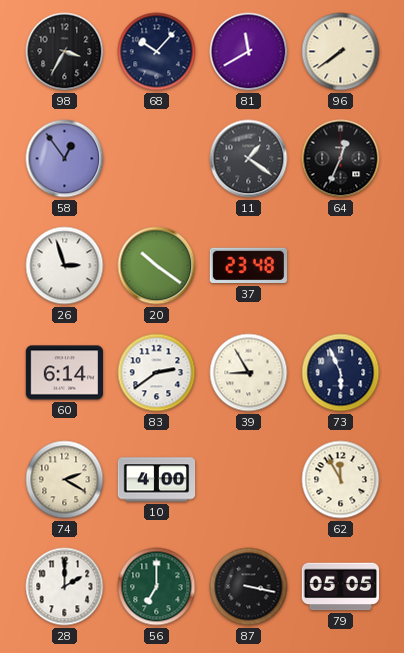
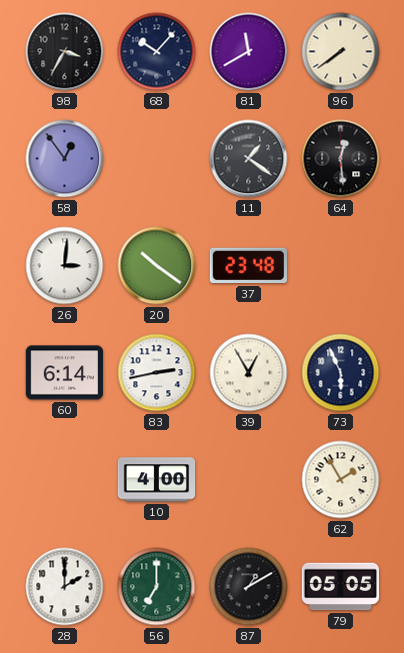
64: 12:34 -> 12:29 (341, 159)
26: 2:57 -> 3:01 (65, 266)
83: 2:39 -> 2:43 (157, 373)
39: 8:55 -> 12:55 (249, 373)
74: 2:20 -> none (65, 480)
62: 11:55 -> 1:55 (341, 480)
87: 3:17 -> 1:10 (249, 587)
